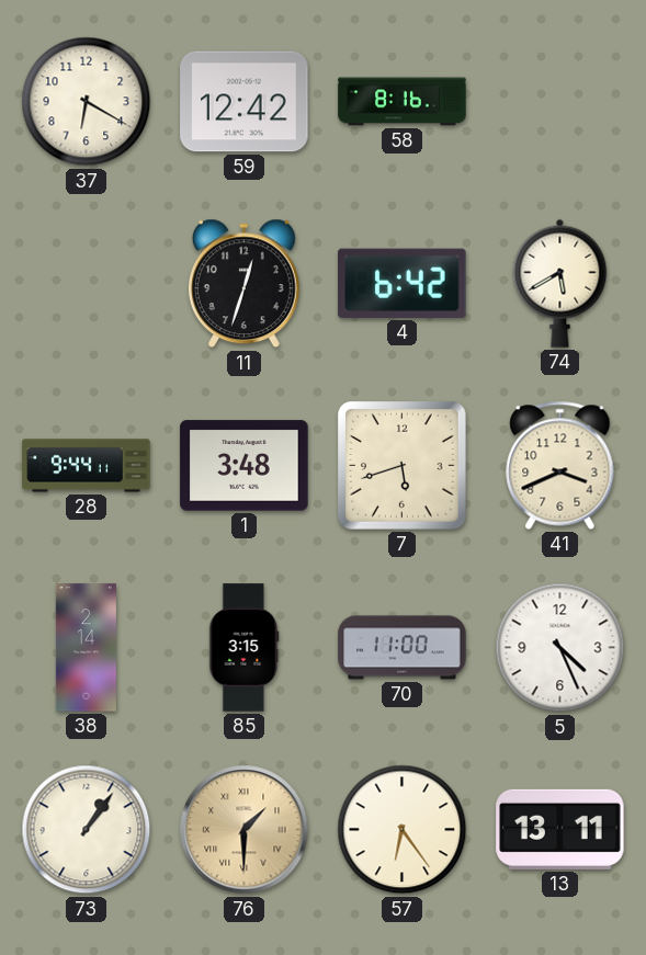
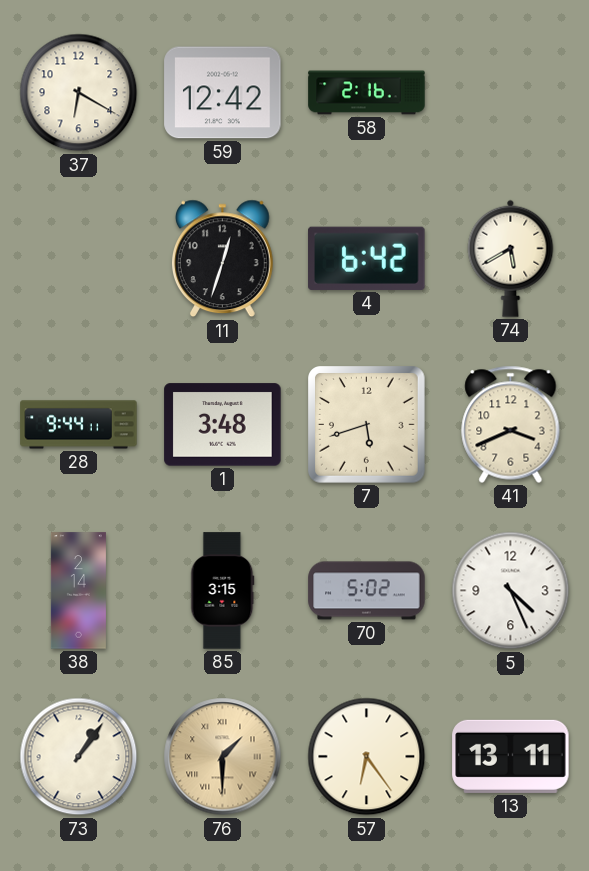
58: 8:16 -> 2:16 (367, 93)
70: 11:00 -> 5:02 (367, 591)
